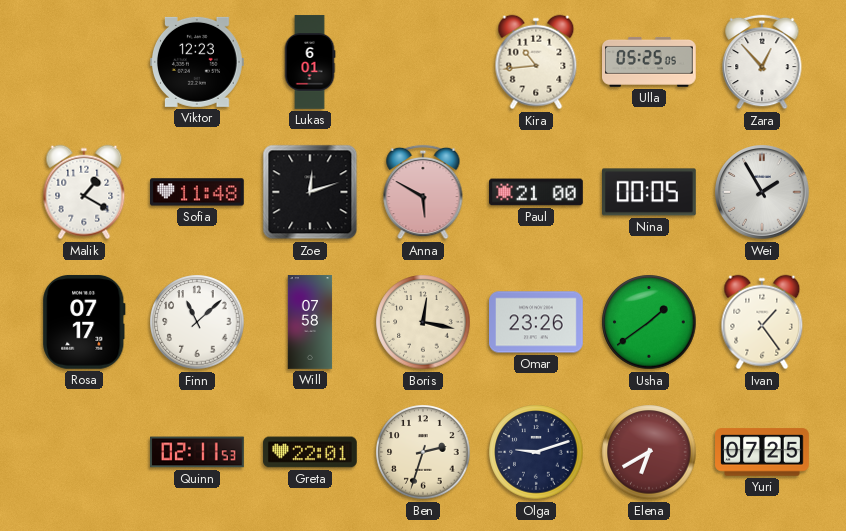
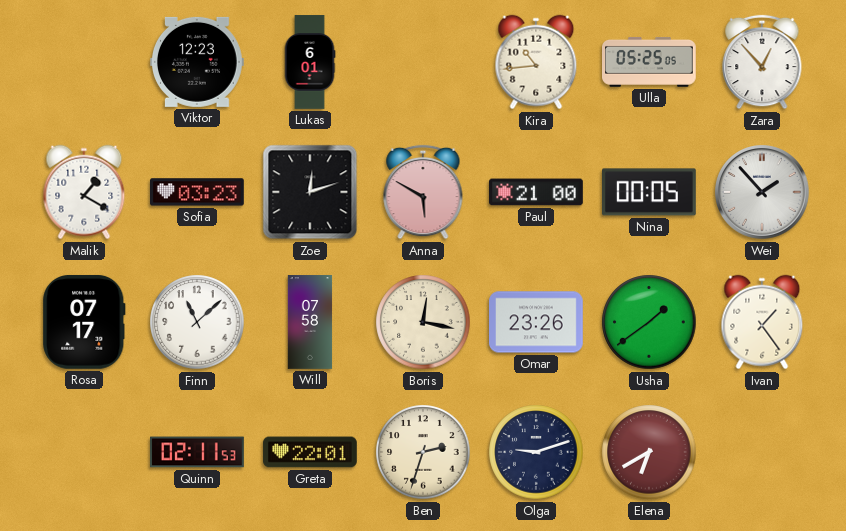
Sofia: 11:48 -> 03:23 (198, 192)
Wei: 1:55 -> 1:53 (762, 192)
Yuri: 07:25 -> none (762, 452)
